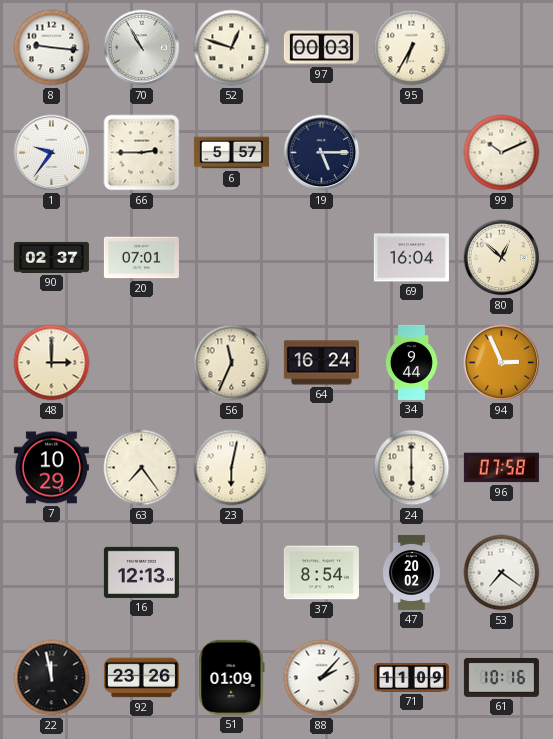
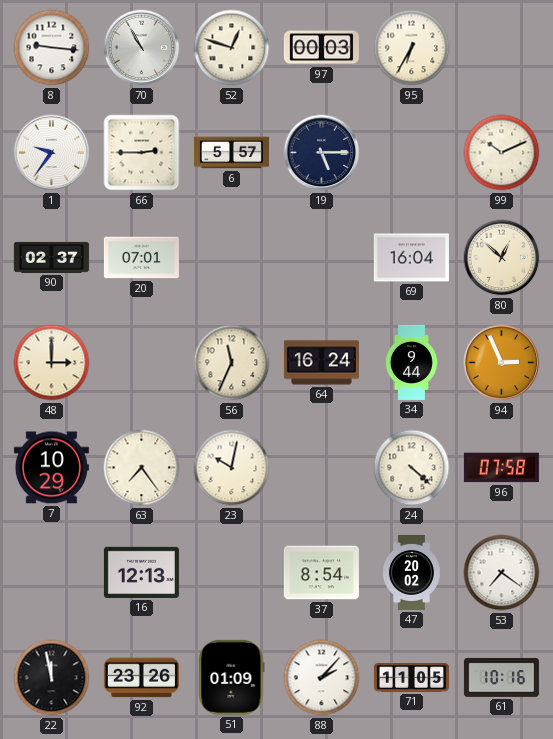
23: 6:02 -> 10:02 (232, 468)
24: 6:00 -> 4:22 (412, 468)
71: 11:09 -> 11:05 (411, 678)
